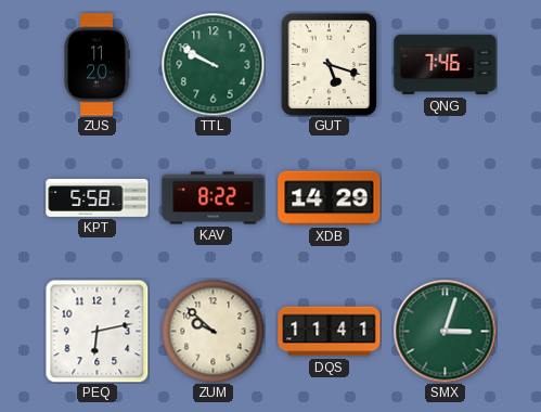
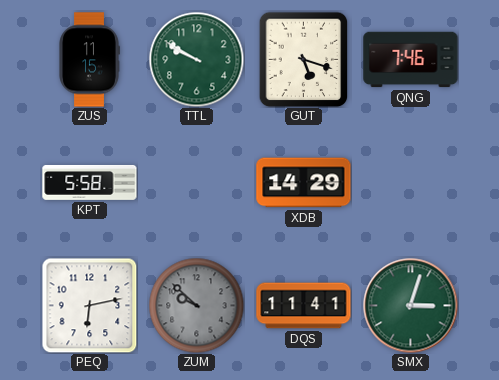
ZUS: 11:20 -> 11:15 (89, 60)
KAV: 8:22 -> none (214, 198)
ZUM dial: cream -> grey (196, 305)
